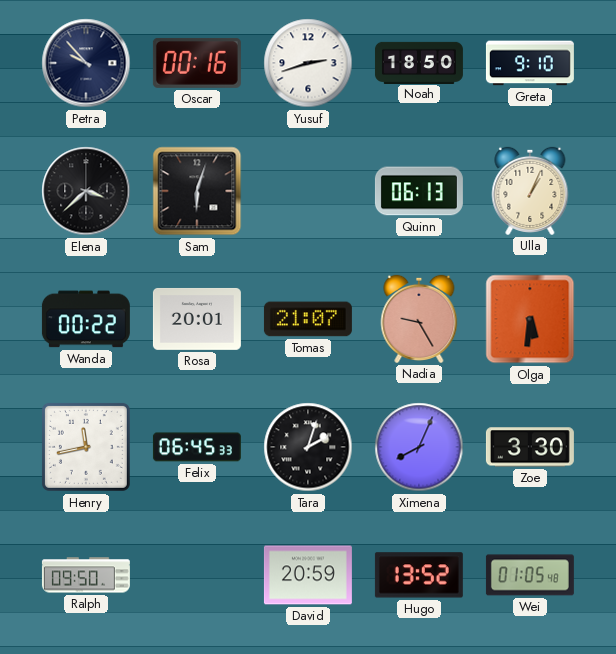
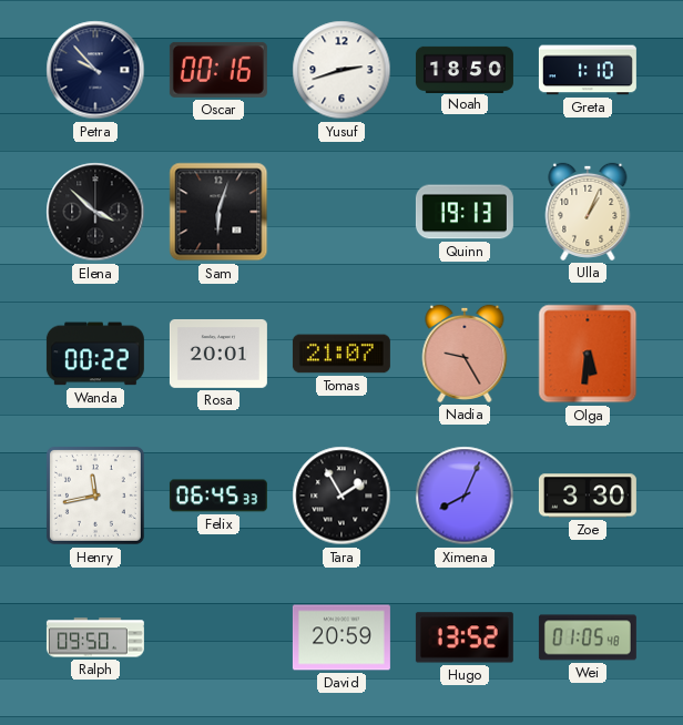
Greta: 9:10 -> 1:10 (588, 70)
Elena: 3:38 -> 3:52 (95, 212)
Quinn: 06:13 -> 19:13 (465, 212)
Tara: 2:03 -> 1:55 (341, 496)
